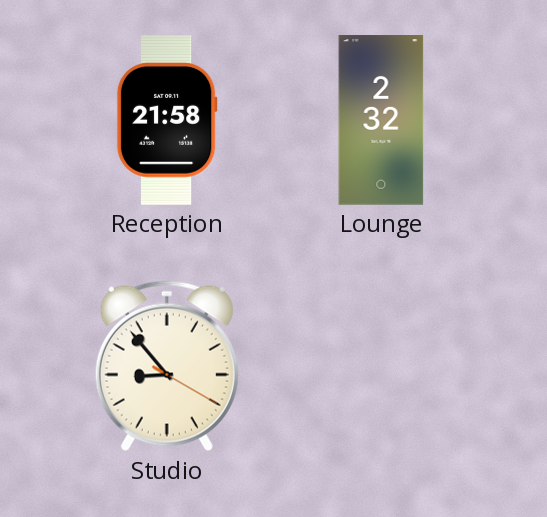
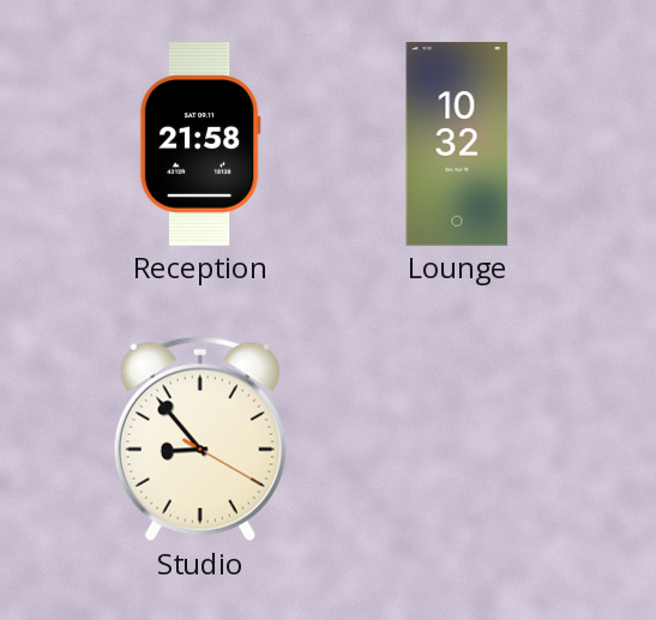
Lounge: 2:32 -> 10:32 (457, 144)
